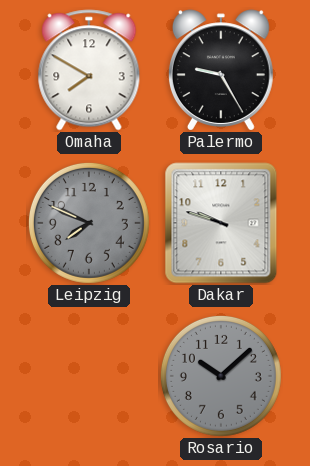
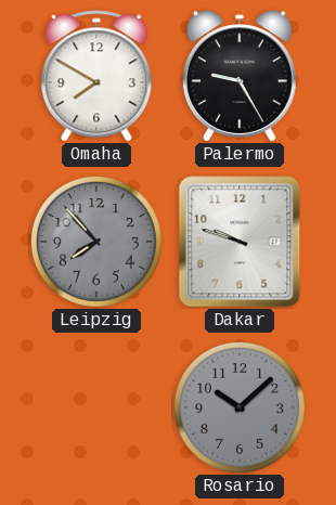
Leipzig: 7:49 -> 7:53 (96, 242)
